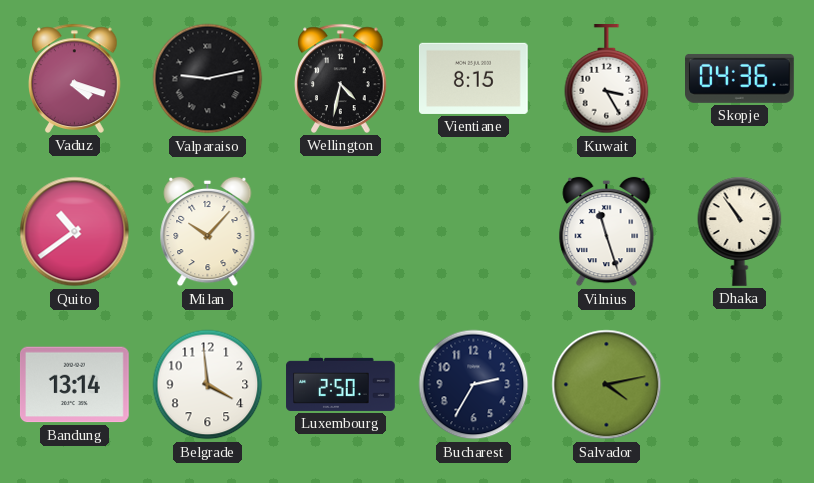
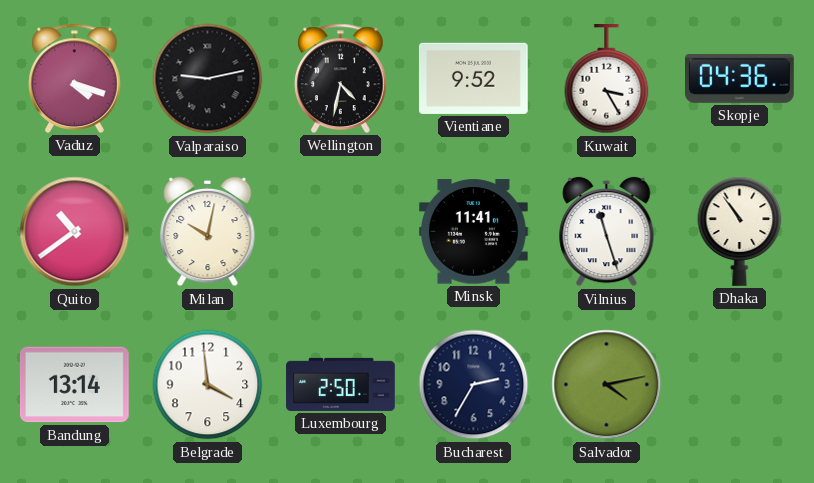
Vientiane: 8:15 -> 9:52 (474, 78)
Milan: 10:07 -> 10:02 (208, 232)
Minsk: none -> 11:41 (473, 232)
